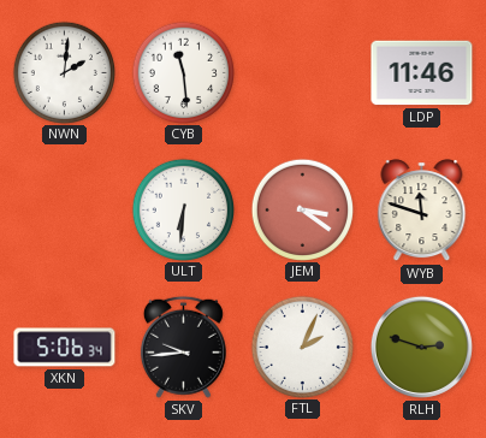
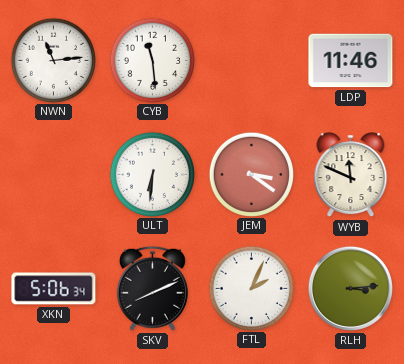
NWN: 2:01 -> 11:14 (53, 60)
WYB: 11:48 -> 11:49 (351, 175)
SKV: 9:44 -> 8:11 (152, 288)
RLH: 2:48 -> 3:14 (350, 288)
